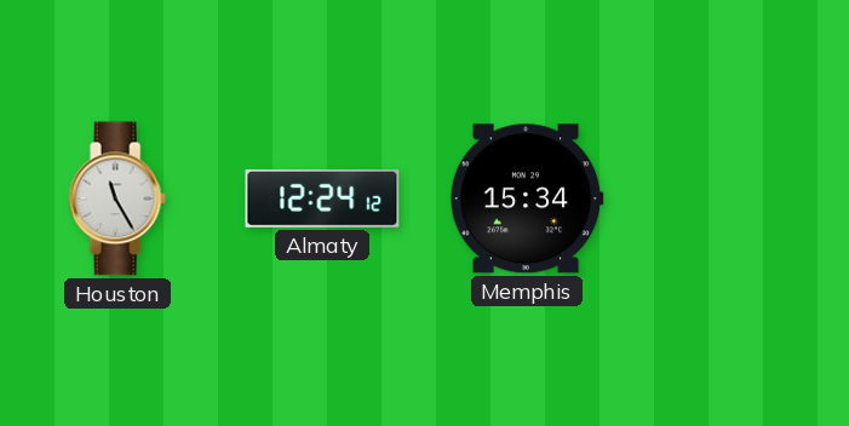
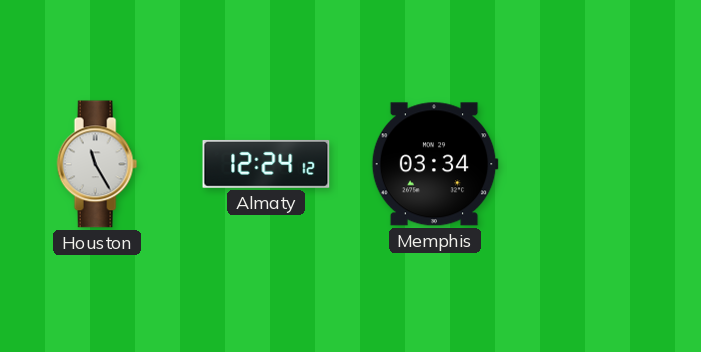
Memphis: 15:34 -> 03:34 (435, 164)
